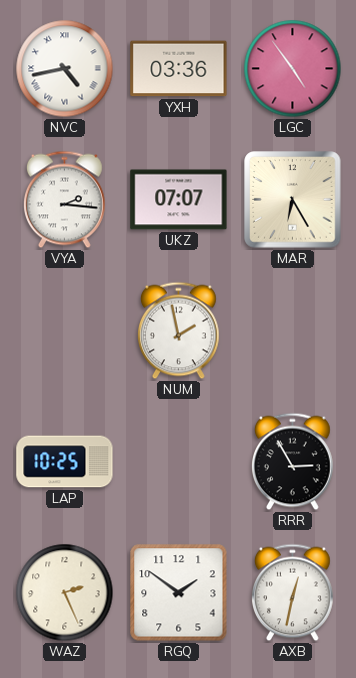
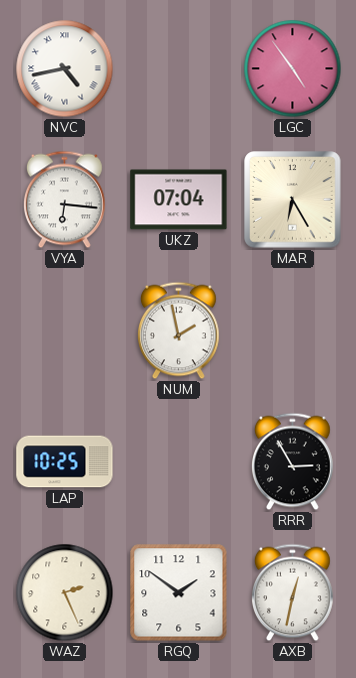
YXH: 03:36 -> none (179, 69)
VYA: 2:16 -> 6:16 (64, 200)
UKZ: 07:07 -> 07:04 (179, 200)
